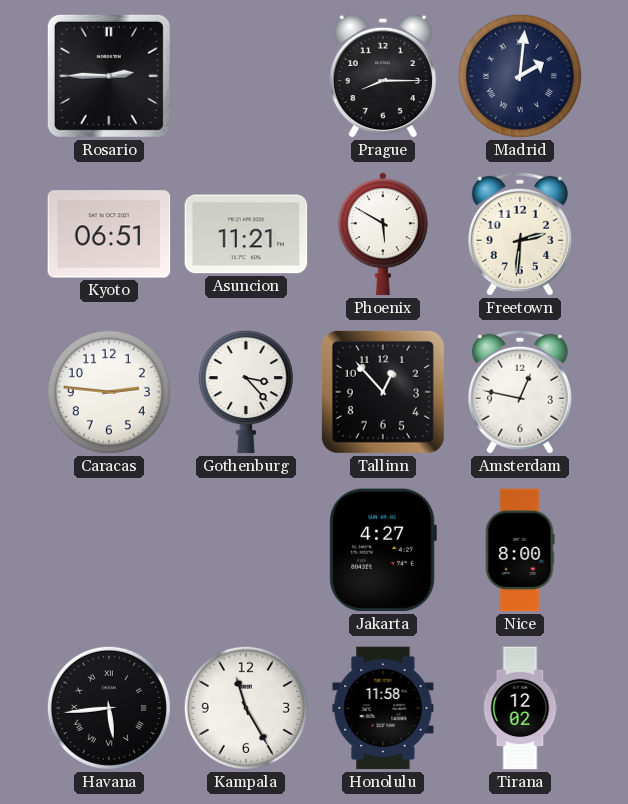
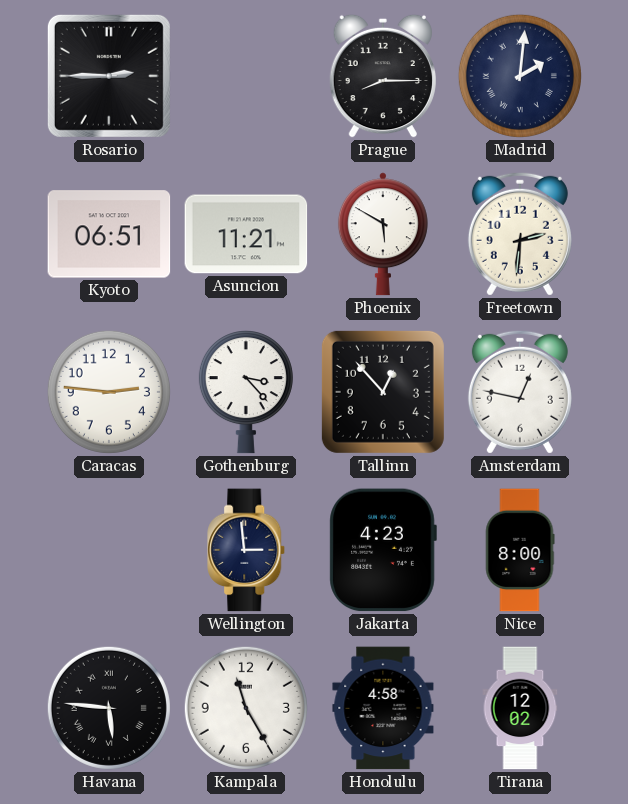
Wellington: none -> 2:59 (247, 550)
Jakarta: 4:27 -> 4:23 (383, 550)
Havana: 5:44 -> 5:46 (109, 708)
Honolulu: 11:58 -> 4:58 (383, 708)
